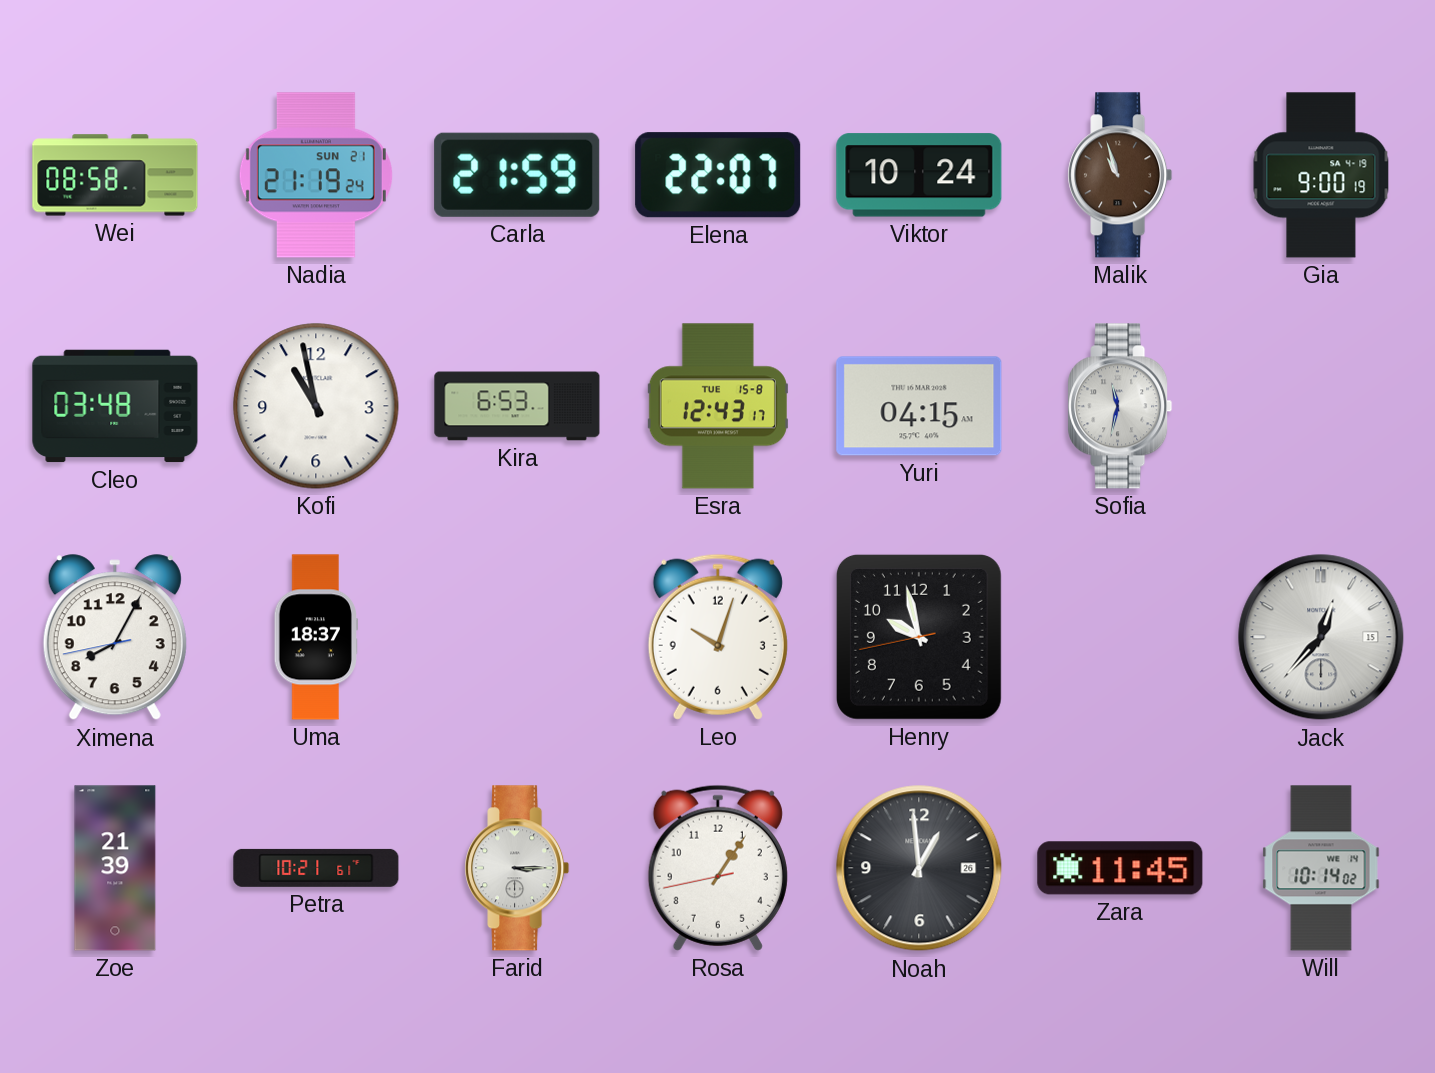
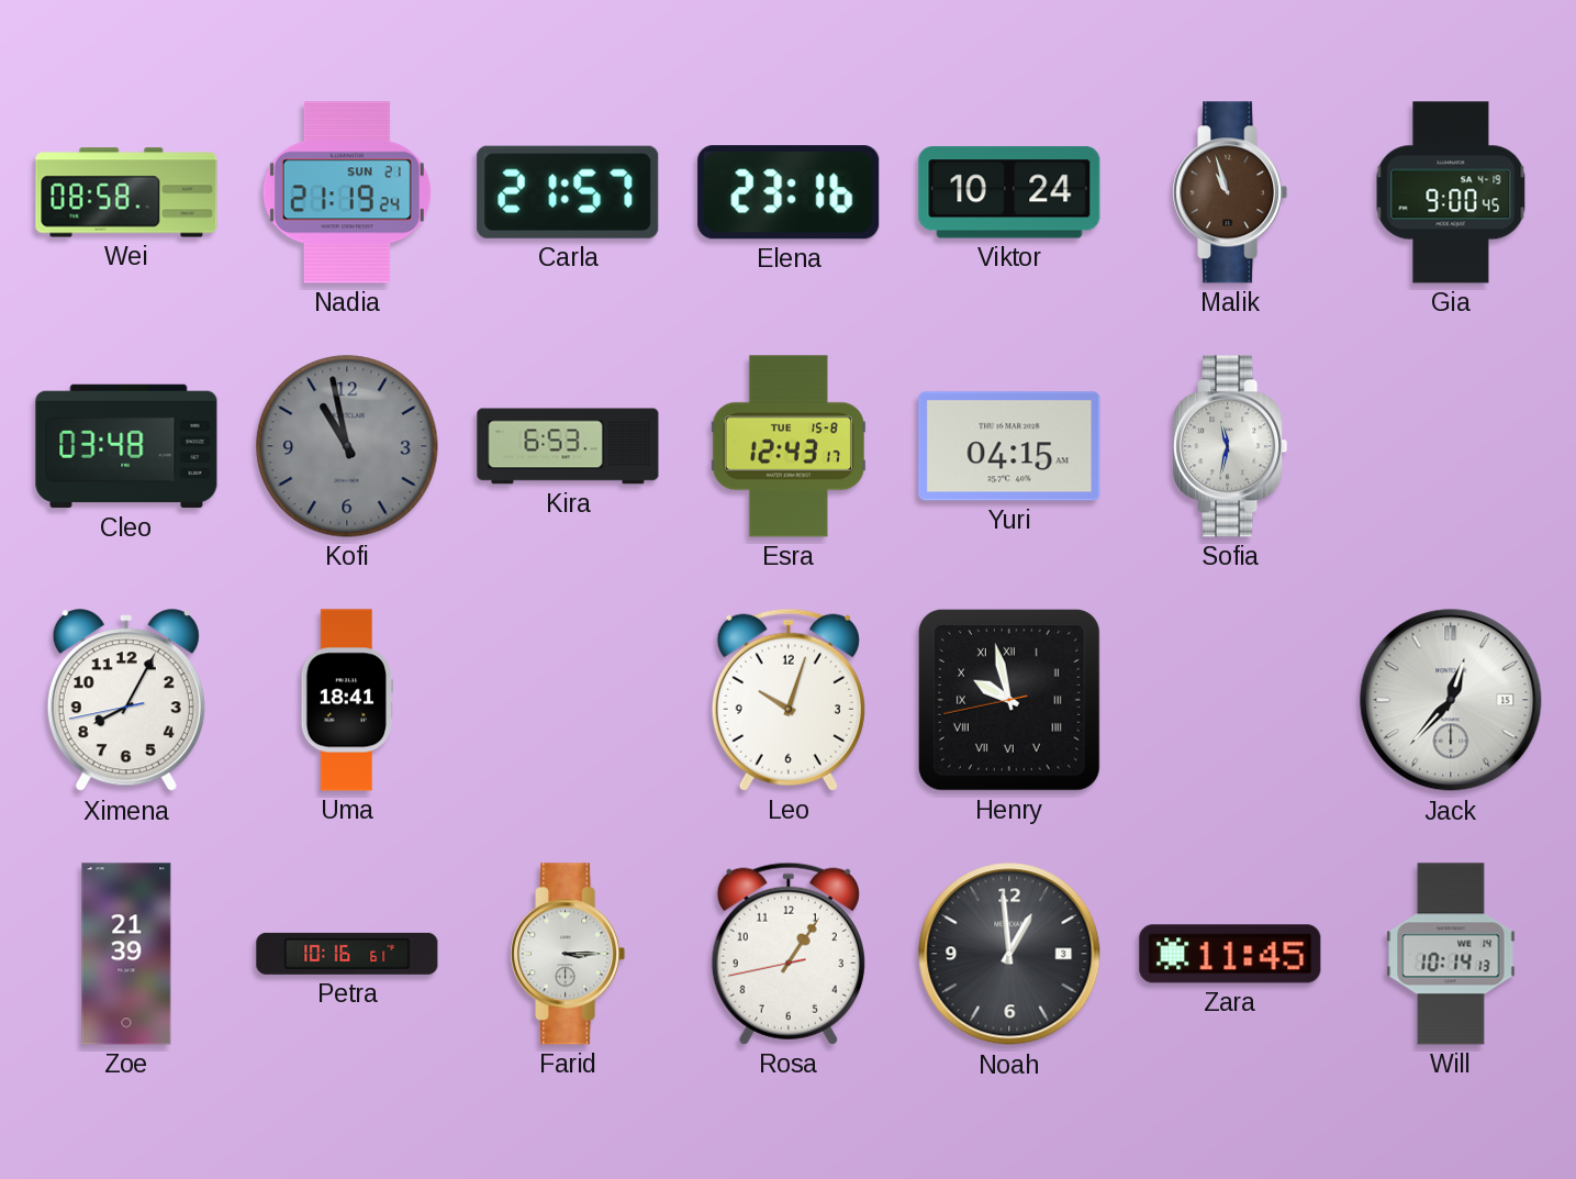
Carla: 21:59 -> 21:57 (568, 192)
Elena: 22:07 -> 23:16 (789, 192)
Gia: 9:00:19 -> 9:00:45 (1451, 192)
Kofi dial: white -> grey (347, 446)
Uma: 18:37 -> 18:41 (346, 700)
Henry numerals: Arabic -> Roman (1009, 700)
Petra: 10:21 -> 10:16 (347, 954)
Noah date: 26 -> 3 (1009, 954)
Will: 10:14:02 -> 10:14:13 (1451, 954)
